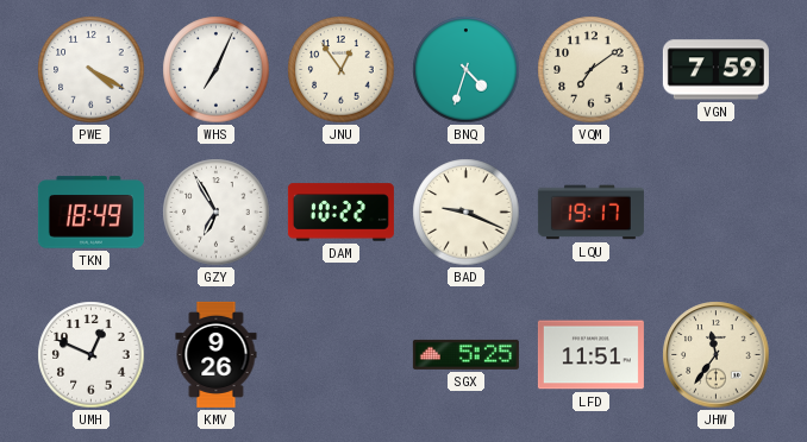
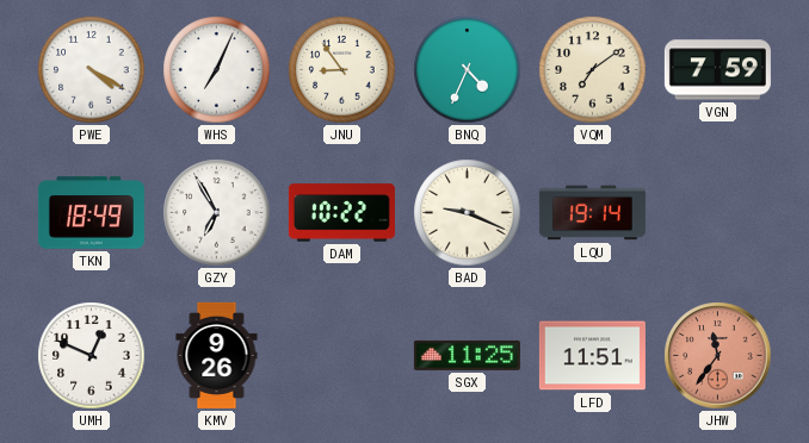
JNU: 12:54 -> 8:54 (342, 70)
BNQ: 4:33 -> 4:34 (468, 70)
LQU: 19:17 -> 19:14 (592, 213)
SGX: 5:25 -> 11:25 (467, 355)
JHW dial: cream -> salmon (718, 356)
